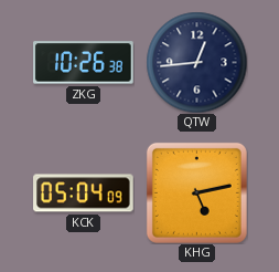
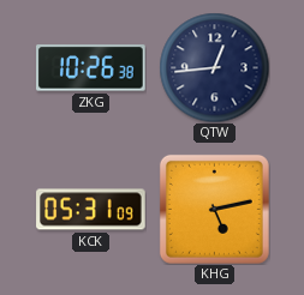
KCK: 05:04 -> 05:31 (91, 210)
